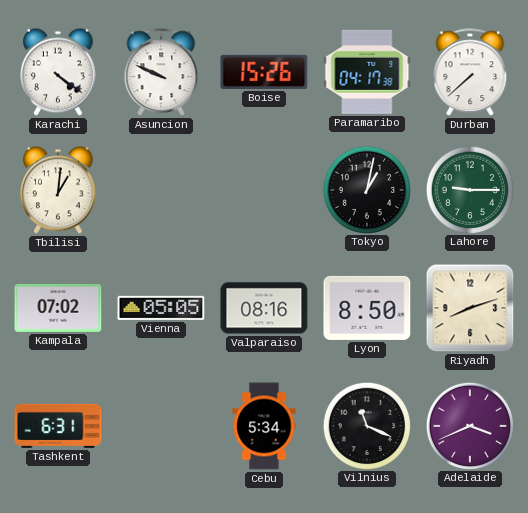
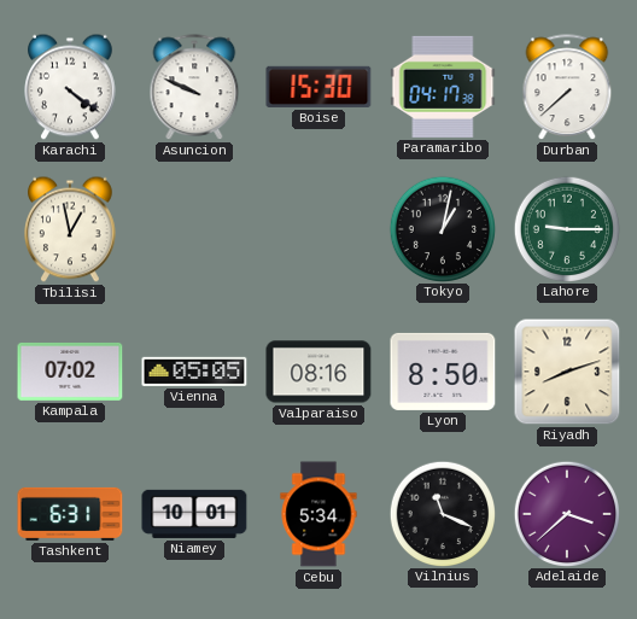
Boise: 15:26 -> 15:30 (318, 87)
Tbilisi: 1:01 -> 12:58 (71, 229)
Niamey: none -> 10:01 (194, 514)
Adelaide: 3:41 -> 3:38 (566, 513)
